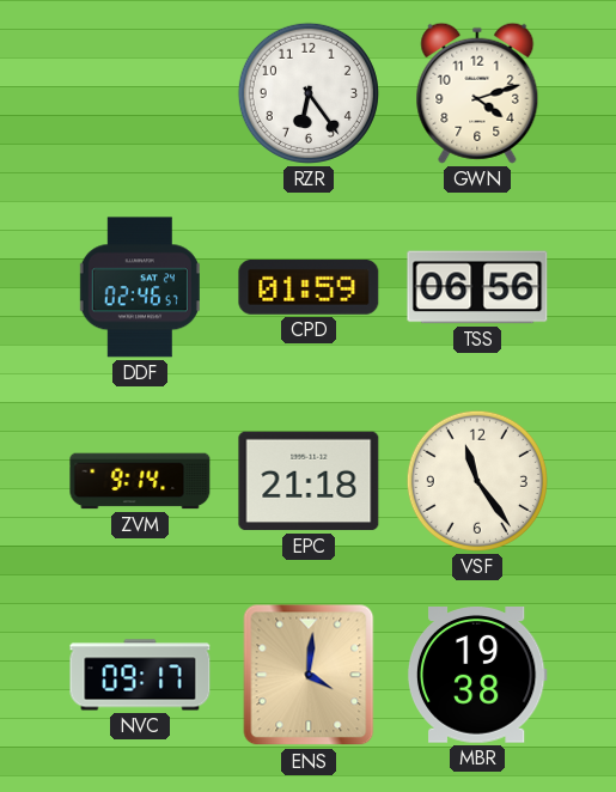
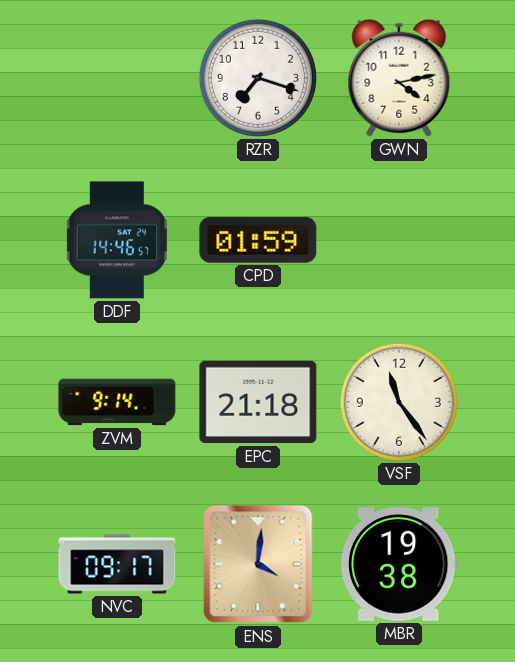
RZR: 6:24 -> 7:18 (258, 78)
GWN: 4:12 -> 4:13 (399, 78)
DDF: 02:46 -> 14:46 (117, 240)
TSS: 06:56 -> none (477, 287)
